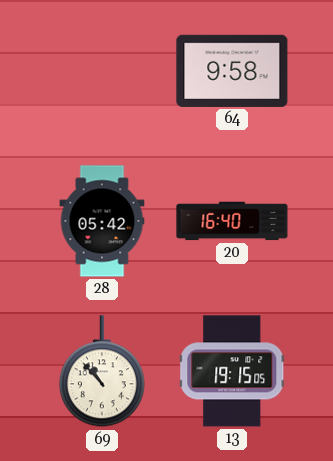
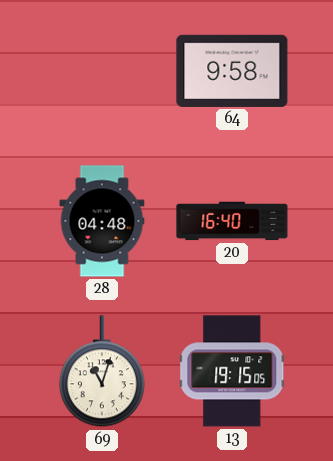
28: 05:42 -> 04:48 (102, 221)
69: 10:53 -> 11:03 (102, 372)
